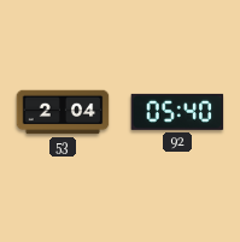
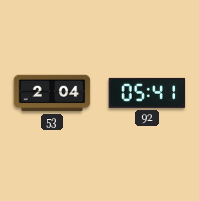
92: 05:40 -> 05:41 (147, 93)
